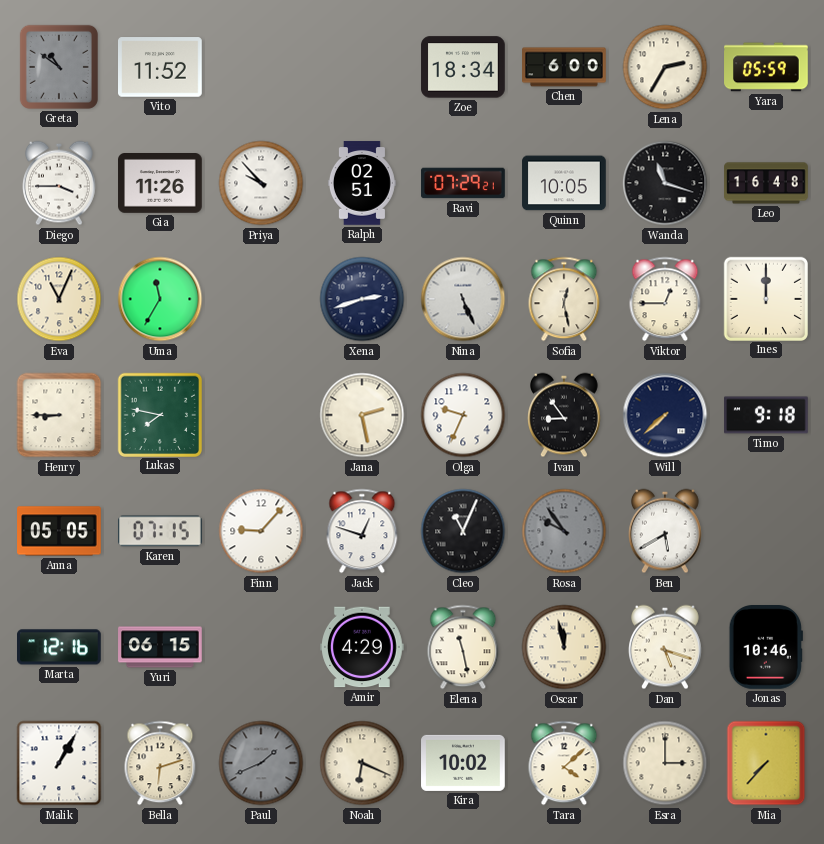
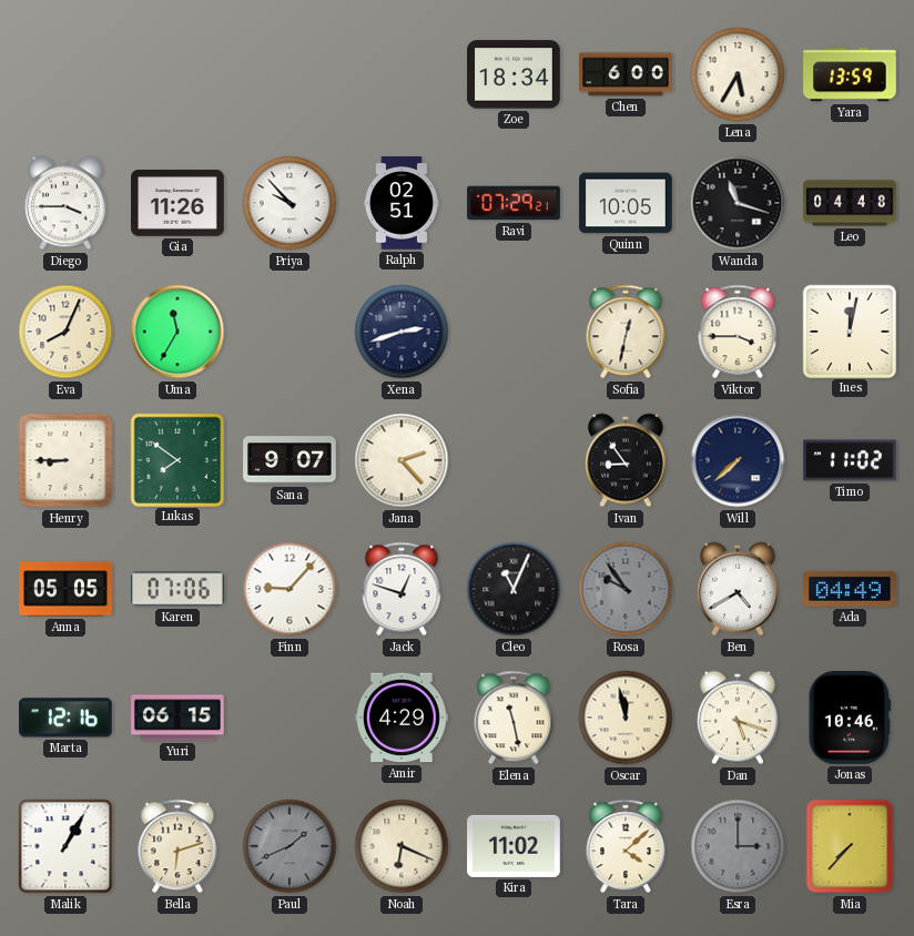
Greta: 10:51 -> none (59, 67)
Vito: 11:52 -> none (160, 67)
Lena: 2:35 -> 5:35 (738, 74)
Yara: 05:59 -> 13:59 (850, 74)
Leo: 16:48 -> 04:48 (850, 203)
Eva: 11:04 -> 8:04 (65, 332)
Nina: 5:26 -> none (463, 299)
Sofia: 12:28 -> 12:32 (626, 332)
Viktor: 12:45 -> 3:45 (738, 332)
Ines: 12:00 -> 12:02 (849, 330)
Lukas: 7:47 -> 7:51 (176, 459)
Sana: none -> 9:07 (290, 460)
Jana: 2:28 -> 2:23 (402, 460)
Olga: 9:34 -> none (463, 415)
Timo: 9:18 -> 11:02 (850, 460)
Karen: 07:15 -> 07:06 (179, 589)
Ben: 5:40 -> 4:40 (739, 589)
Ada: none -> 04:49 (851, 589)
Kira: 10:02 -> 11:02 (514, 846)
Esra dial: cream -> grey (738, 846)
